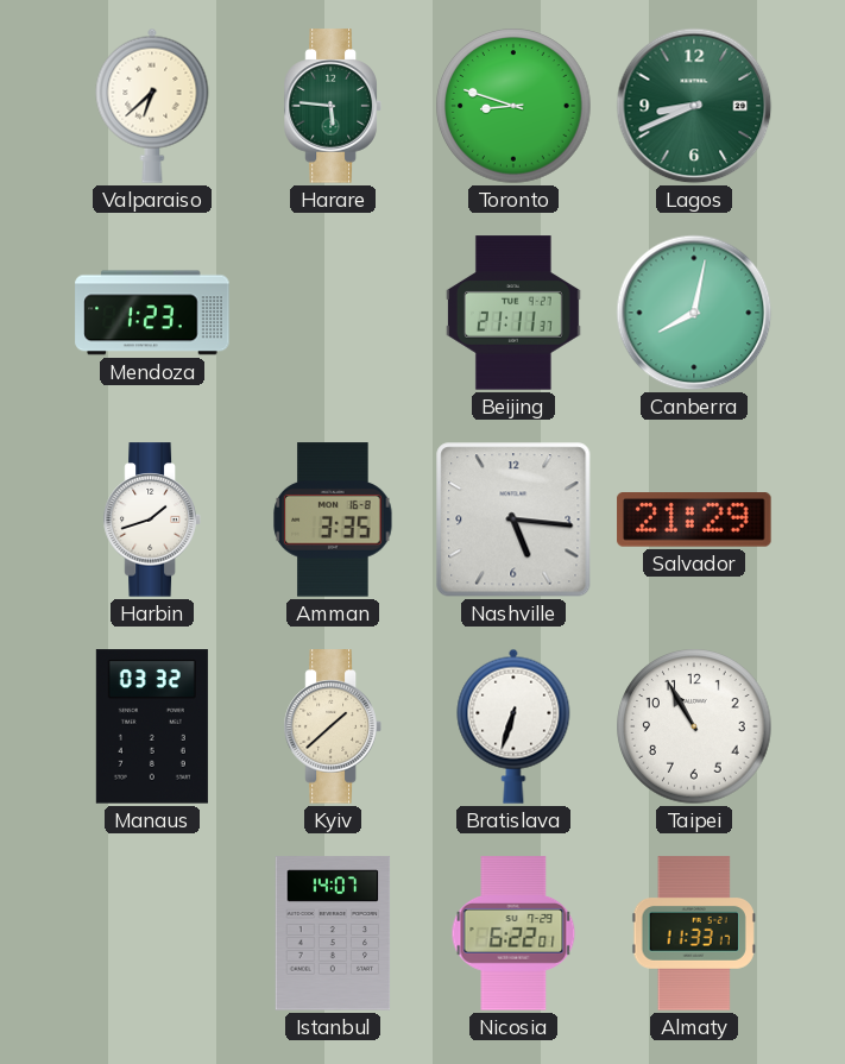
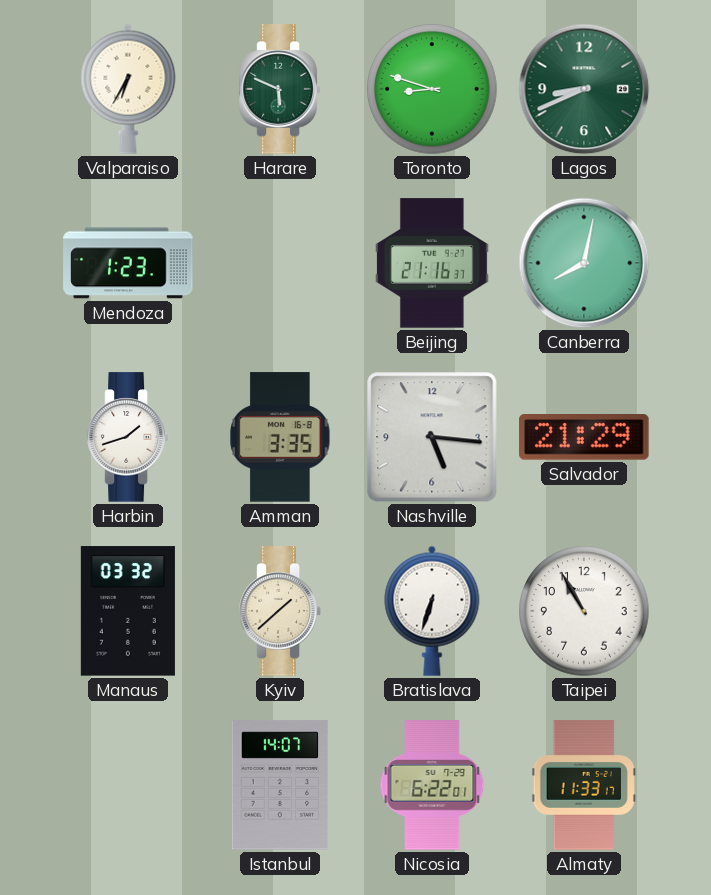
Valparaiso: 6:38 -> 6:35 (128, 89)
Harare: 5:46 -> 5:49 (280, 89)
Beijing: 21:11 -> 21:16 (433, 263)
